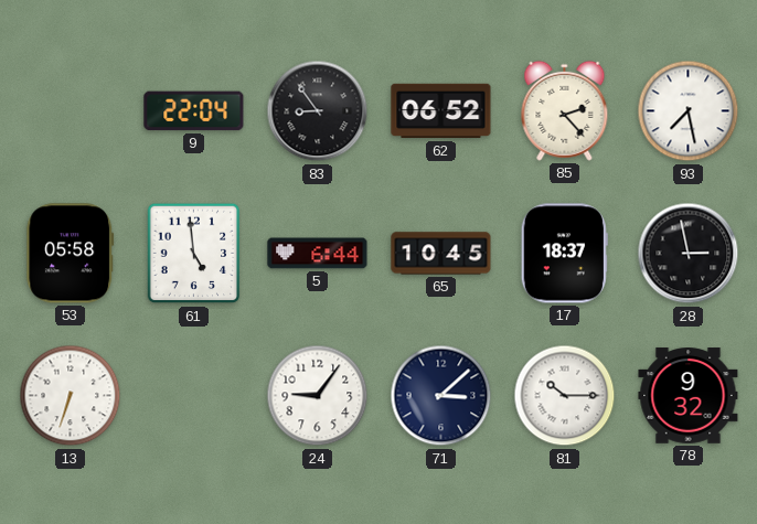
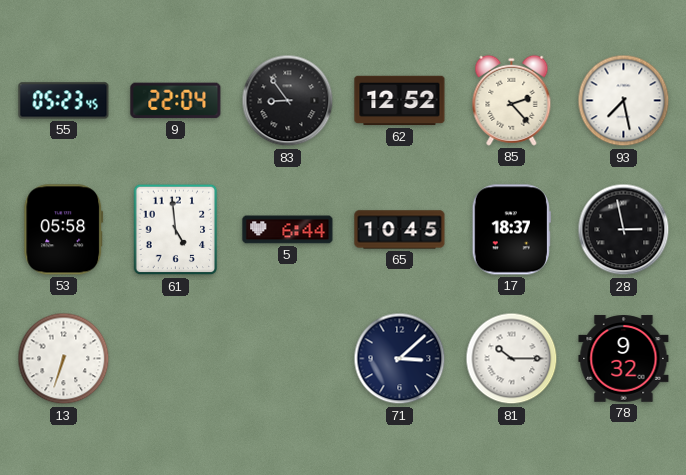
55: none -> 05:23 (64, 101)
62: 06:52 -> 12:52 (400, 101)
24: 9:06 -> none (318, 396)
